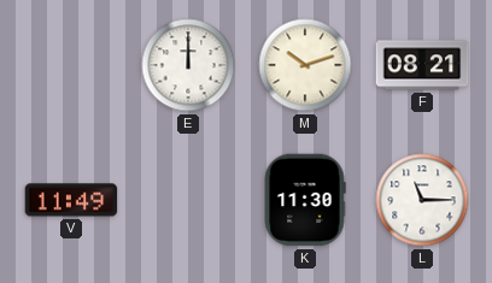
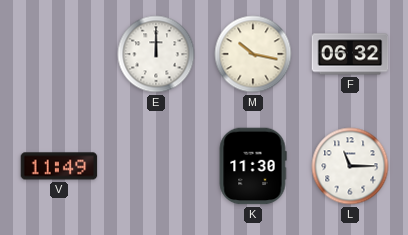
M: 10:12 -> 10:17 (253, 54)
F: 08:21 -> 06:32 (350, 54)
